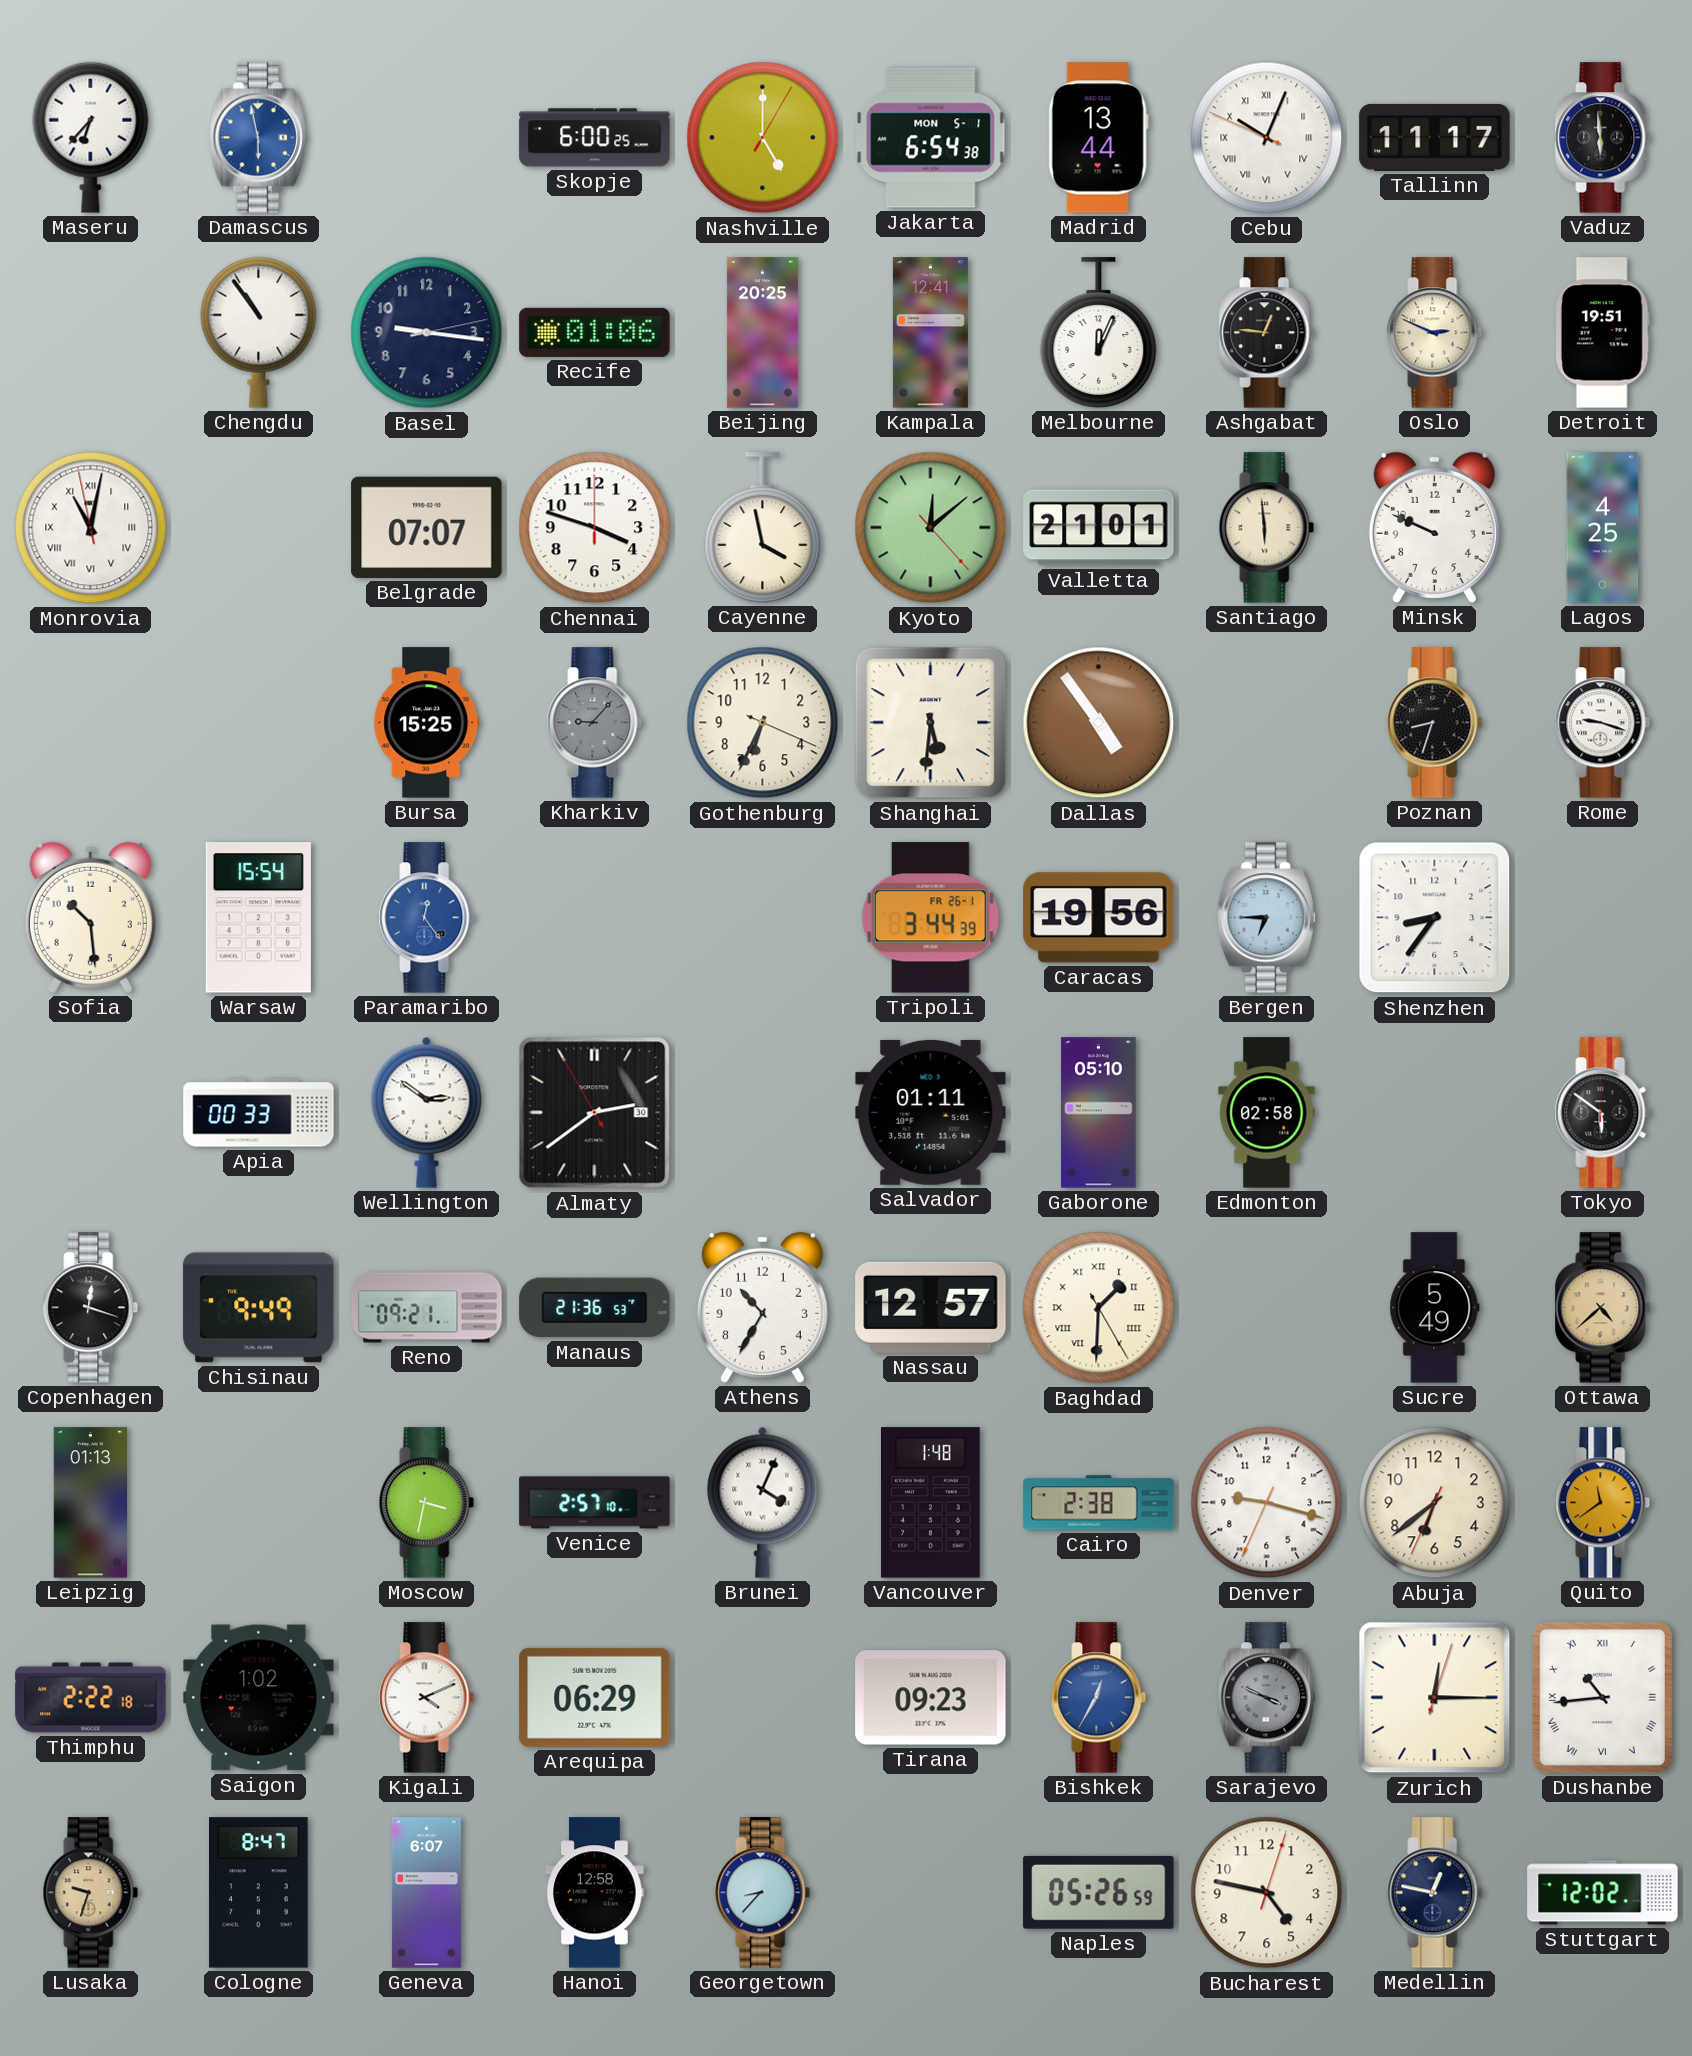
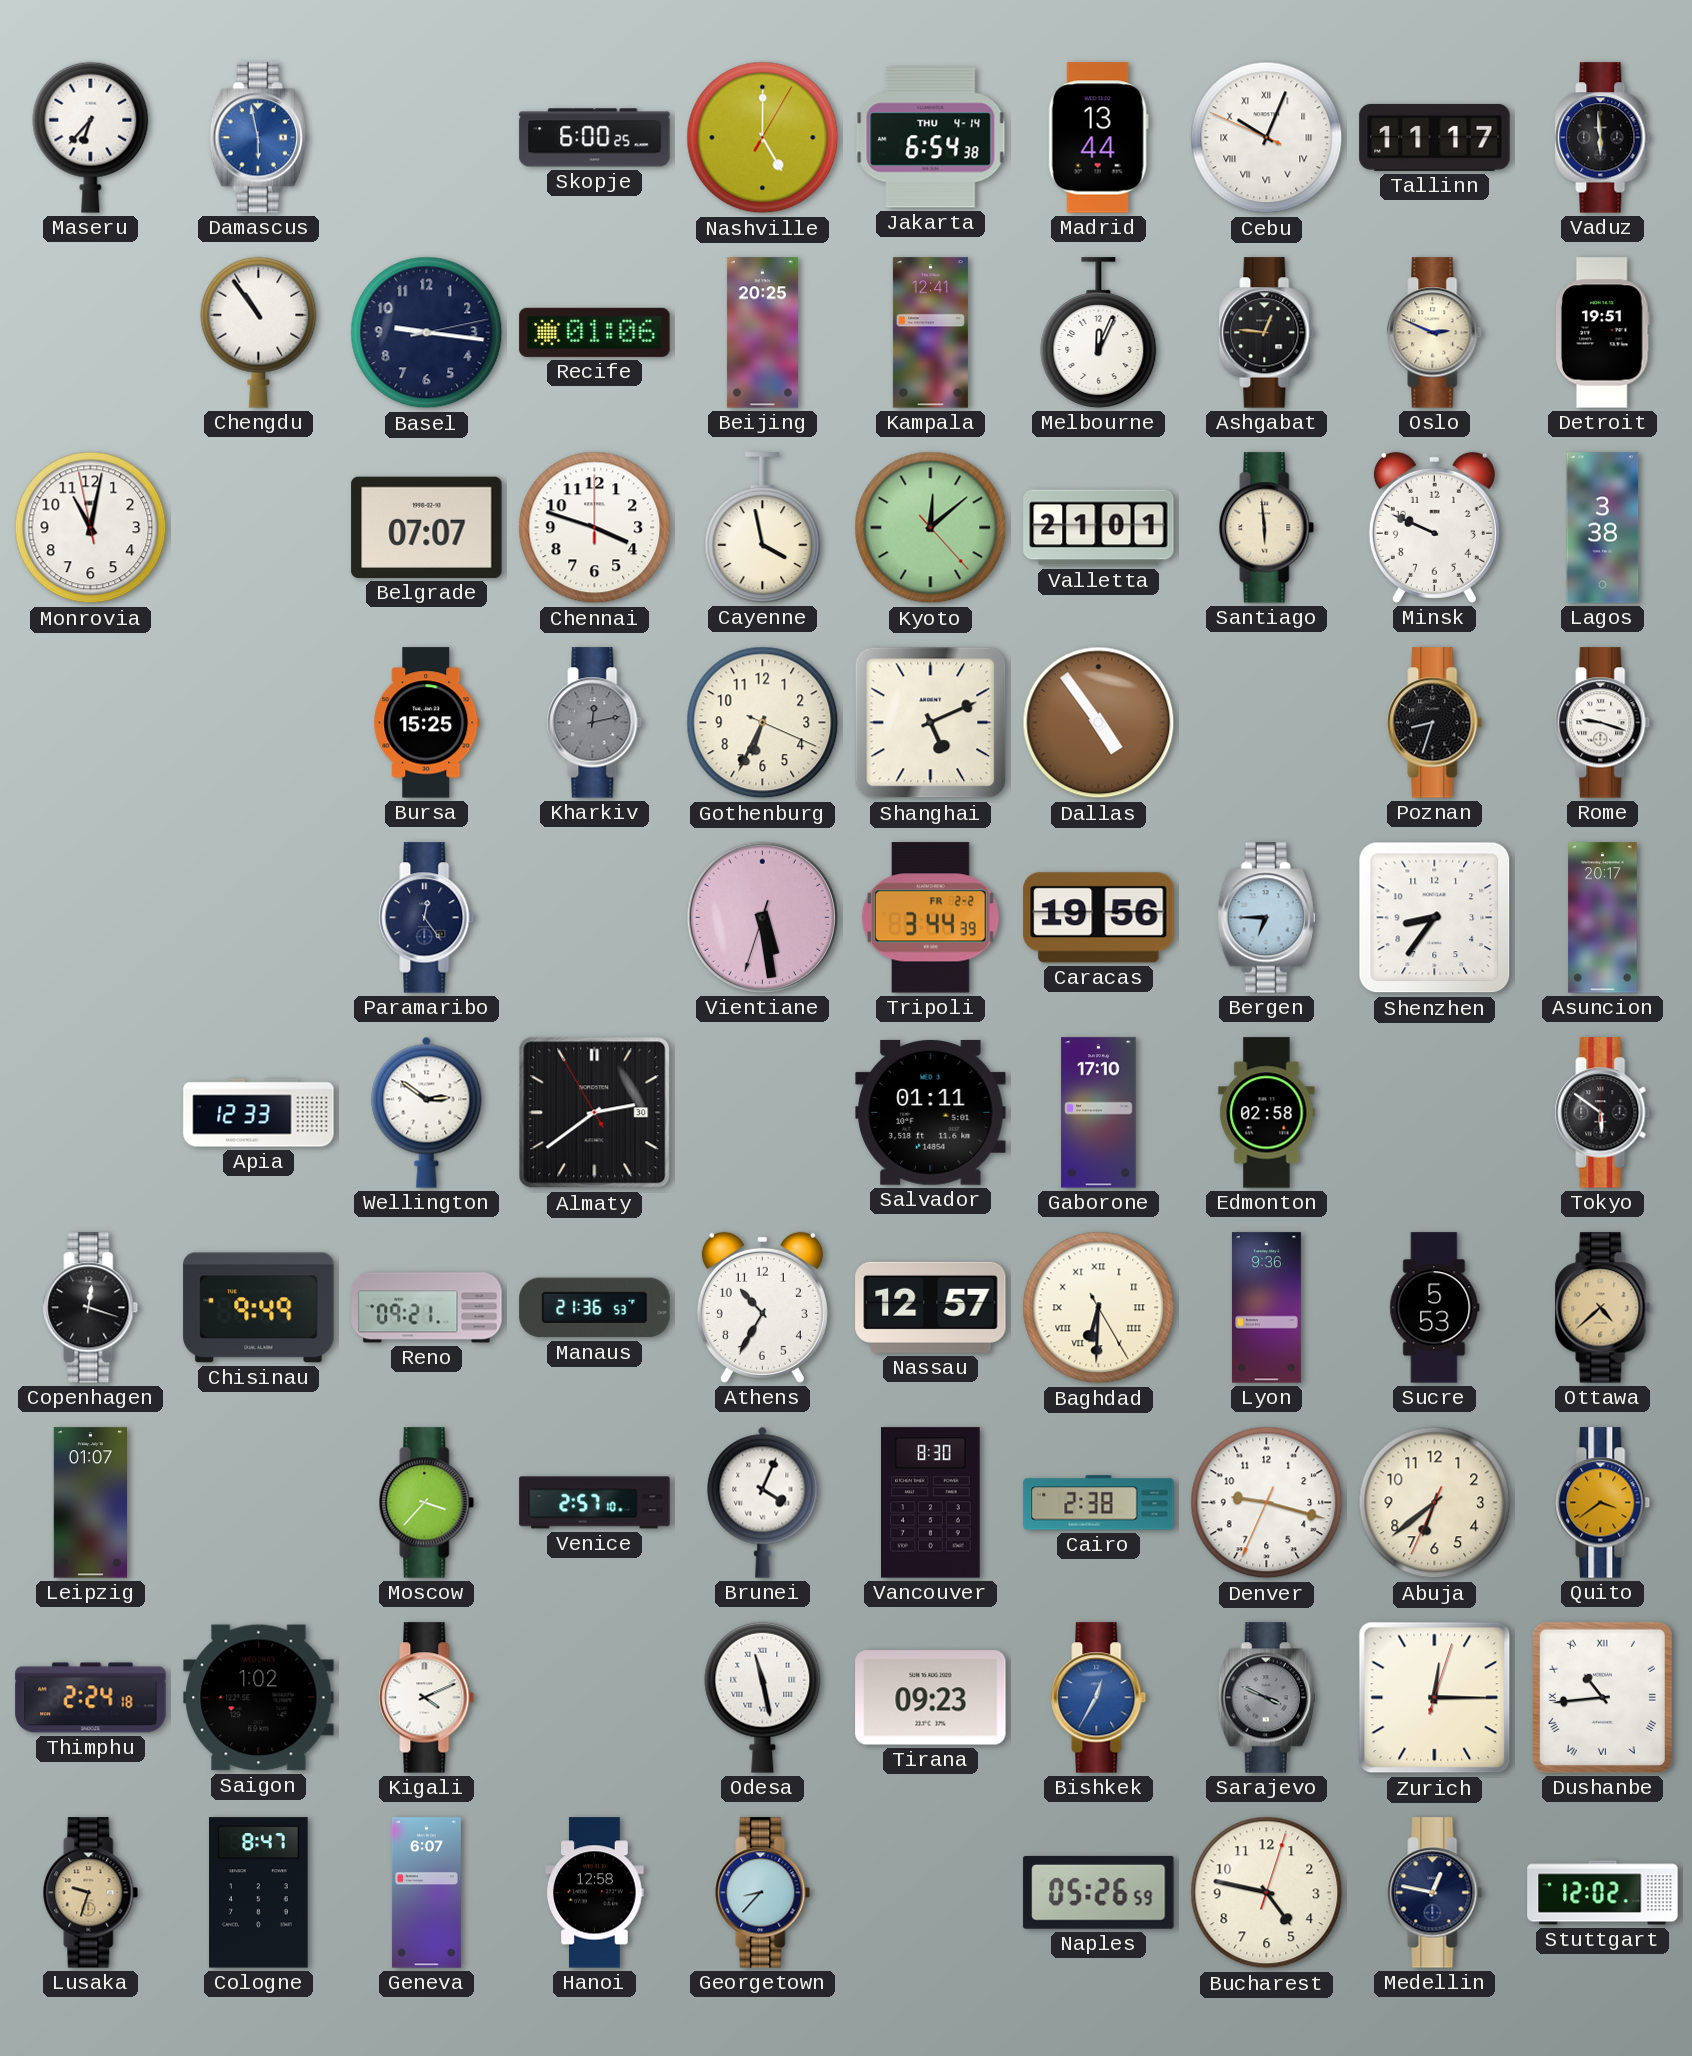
Jakarta date: MON 5-1 -> THU 4-14 (931, 138)
Monrovia numerals: Roman -> Arabic (91, 528)
Lagos: 4:25 -> 3:38 (1603, 528)
Kharkiv: 9:07 -> 12:13 (595, 723)
Shanghai: 5:31 -> 5:11 (931, 723)
Sofia: 10:29 -> none (90, 917)
Warsaw: 15:54 -> none (258, 918)
Paramaribo dial: blue -> navy (427, 918)
Vientiane: none -> 5:28 (762, 917)
Tripoli date: FR 26-1 -> FR 2-2 (930, 918)
Asuncion: none -> 20:17 (1603, 918)
Apia: 00:33 -> 12:33 (259, 1113)
Gaborone: 05:10 -> 17:10 (1099, 1113)
Baghdad: 1:30 -> 6:30 (1099, 1308)
Lyon: none -> 9:36 (1266, 1308)
Sucre: 5:49 -> 5:53 (1435, 1308)
Leipzig: 01:13 -> 01:07 (91, 1503)
Moscow: 3:32 -> 3:37 (427, 1503)
Vancouver: 1:48 -> 8:30 (931, 1503)
Quito: 11:39 -> 3:39 (1603, 1503)
Thimphu: 2:22 -> 2:24 (91, 1698)
Arequipa: 06:29 -> none (595, 1697)
Odesa: none -> 11:28 (763, 1697)
